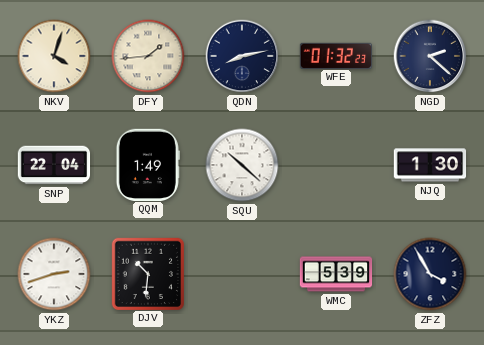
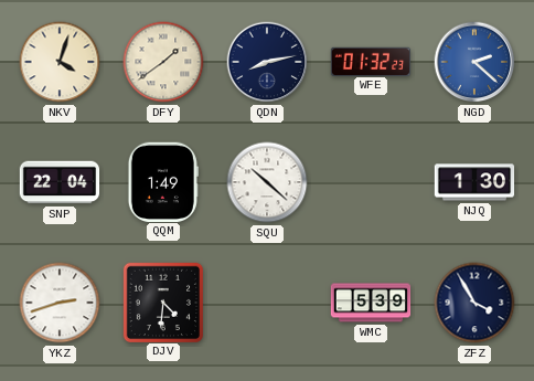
DFY: 1:44 -> 1:39 (163, 62)
NGD dial: navy -> blue (474, 62)
DJV: 10:31 -> 4:31 (162, 301)
